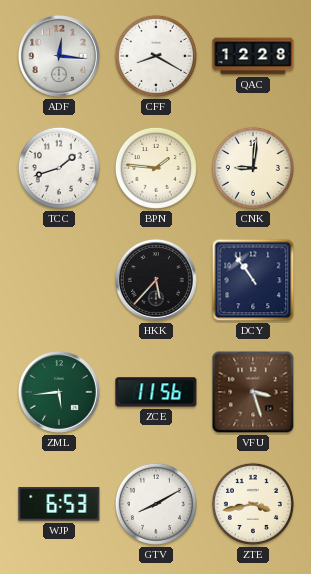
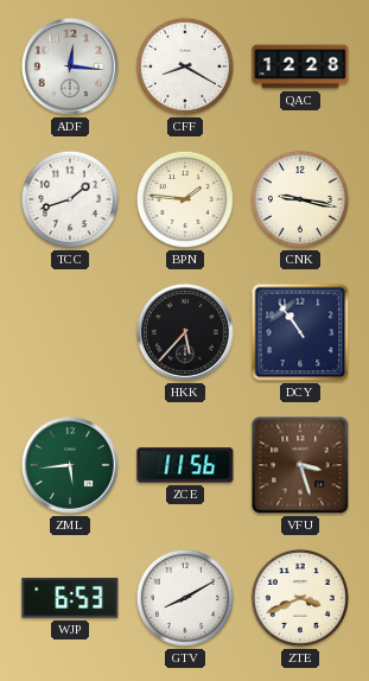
CNK: 9:01 -> 9:17 (300, 199)
ZTE: 3:43 -> 3:41 (300, 598)
